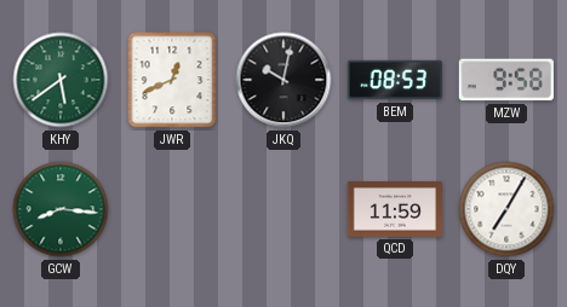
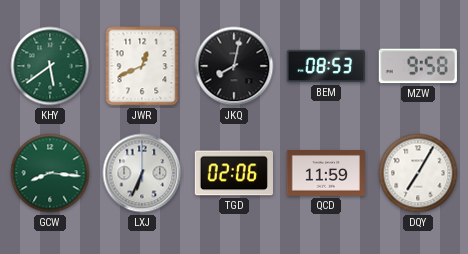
JKQ: 10:02 -> 8:02 (234, 66)
LXJ: none -> 6:34 (142, 173)
TGD: none -> 02:06 (233, 173)
